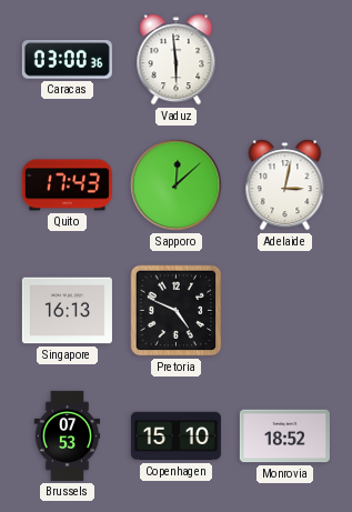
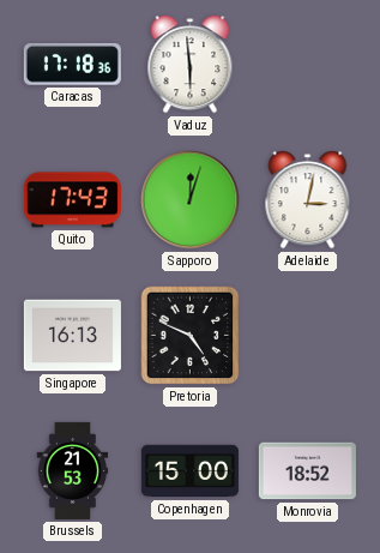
Caracas: 03:00 -> 17:18 (72, 65)
Sapporo: 12:08 -> 12:03 (191, 200)
Brussels: 07:53 -> 21:53 (73, 470)
Copenhagen: 15:10 -> 15:00 (189, 471)
